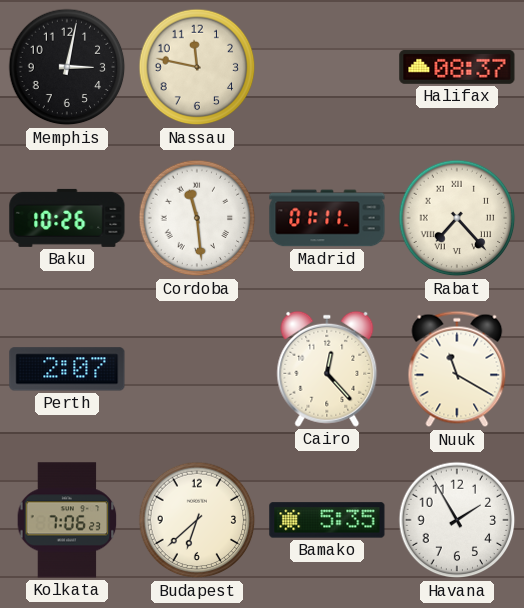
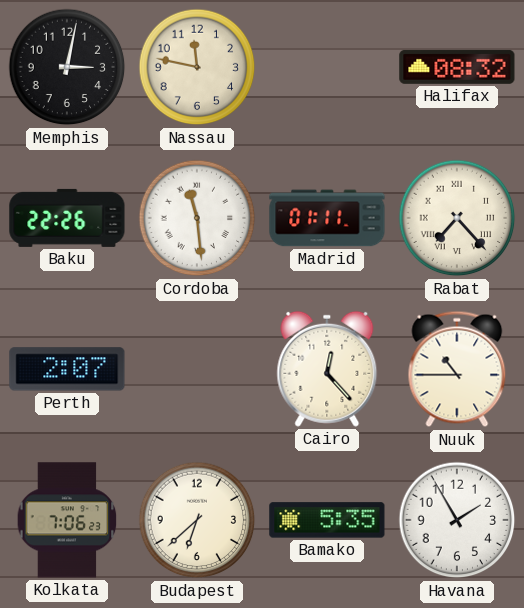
Halifax: 08:37 -> 08:32 (457, 67)
Baku: 10:26 -> 22:26 (67, 218)
Nuuk: 11:20 -> 10:45 (457, 369)
